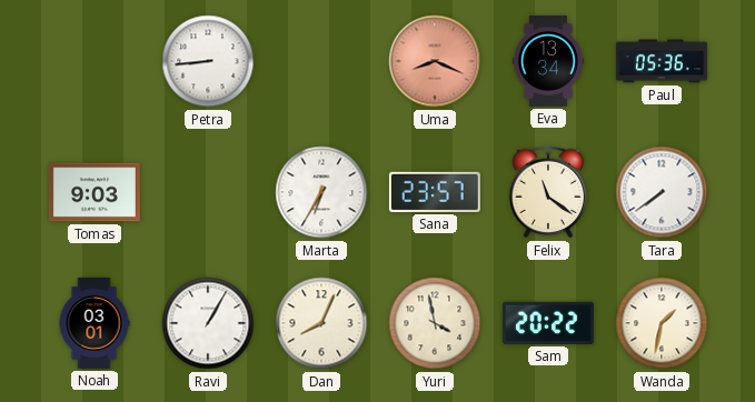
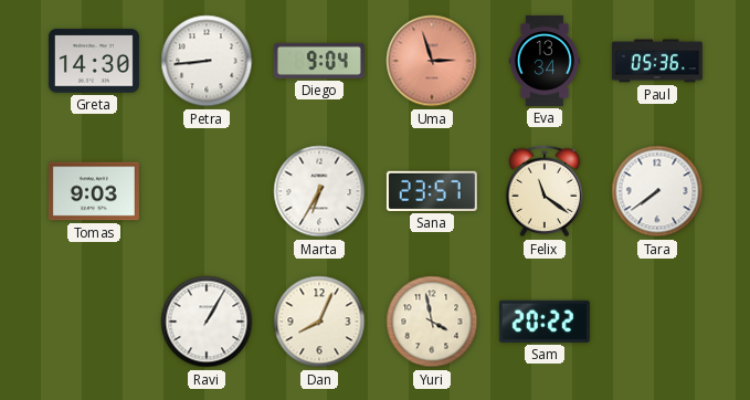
Greta: none -> 14:30 (94, 61)
Diego: none -> 9:04 (319, 61)
Uma: 8:19 -> 2:57 (432, 61)
Noah: 03:01 -> none (95, 323)
Wanda: 1:32 -> none (662, 323)
